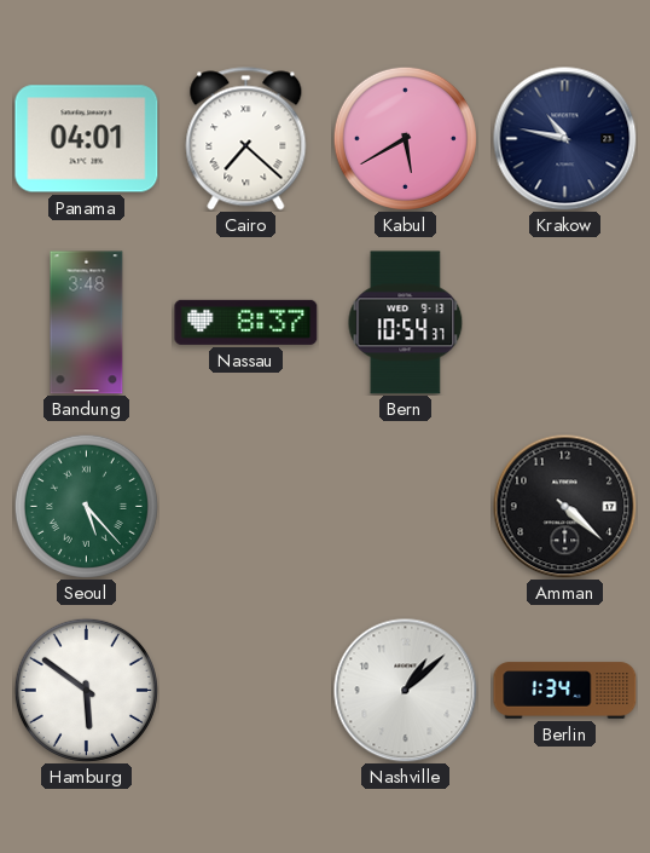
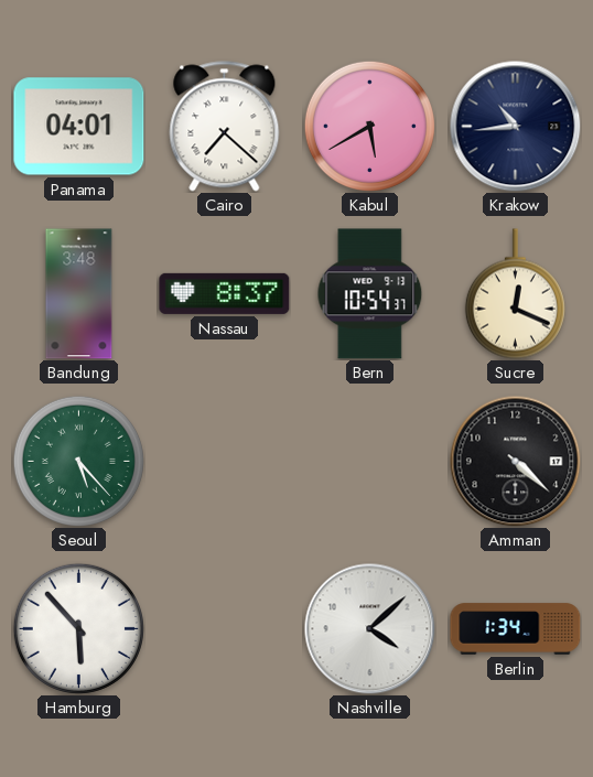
Krakow: 10:47 -> 10:44 (516, 127)
Sucre: none -> 12:19 (515, 294)
Hamburg: 5:51 -> 5:53 (78, 628)
Nashville: 1:08 -> 4:08 (370, 629)
